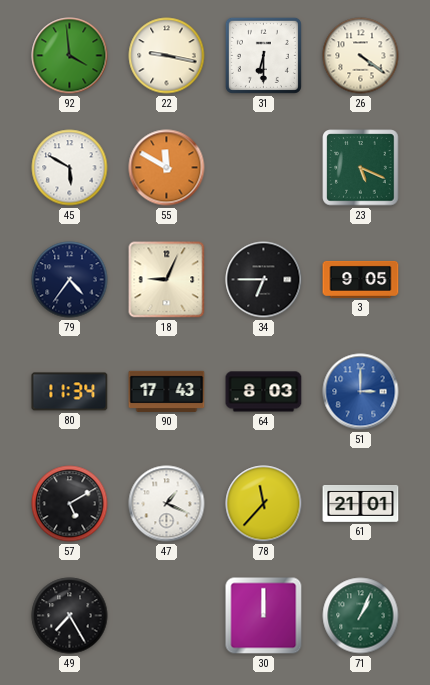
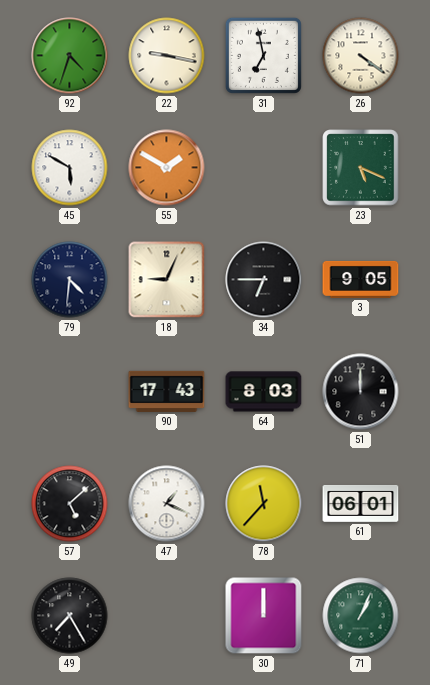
92: 3:59 -> 4:33 (70, 56)
31: 6:30 -> 6:58 (263, 55)
55: 11:50 -> 1:50 (167, 168)
79: 4:36 -> 4:31 (70, 280)
80: 11:34 -> none (70, 392)
51: 3:00 -> 12:00 (361, 392)
51 dial: blue -> black (361, 392)
57: 5:10 -> 5:08 (70, 504)
61: 21:01 -> 06:01 (361, 503)
